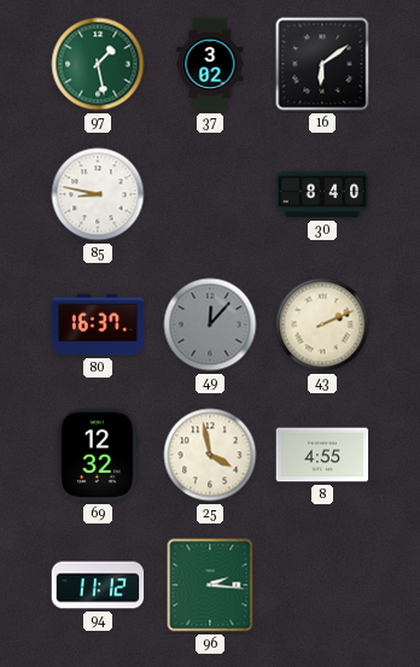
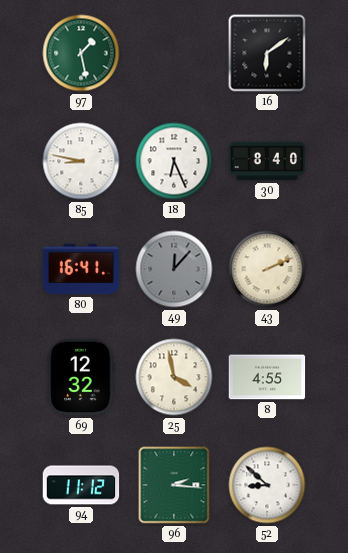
37: 3:02 -> none (210, 64)
18: none -> 6:26 (174, 161)
80: 16:37 -> 16:41 (81, 269)
52: none -> 8:52 (267, 485)
